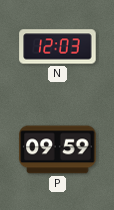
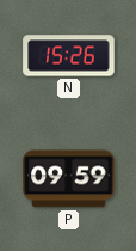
N: 12:03 -> 15:26 (69, 56)
